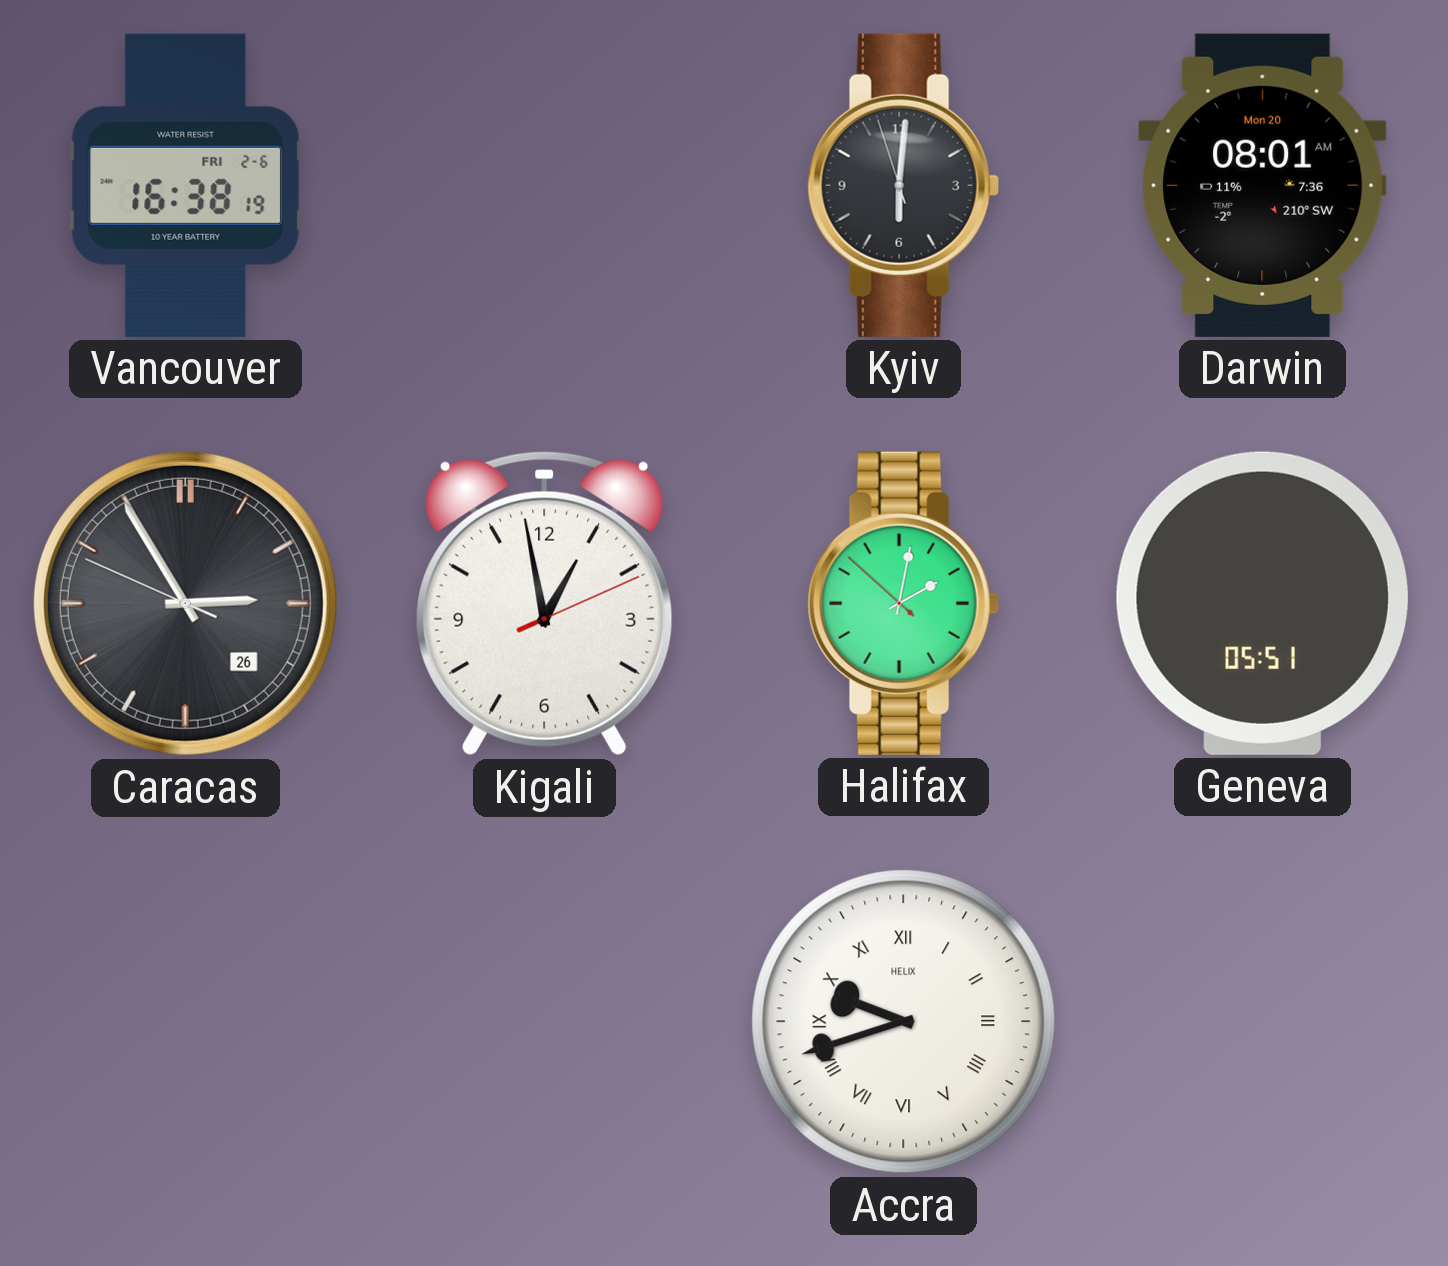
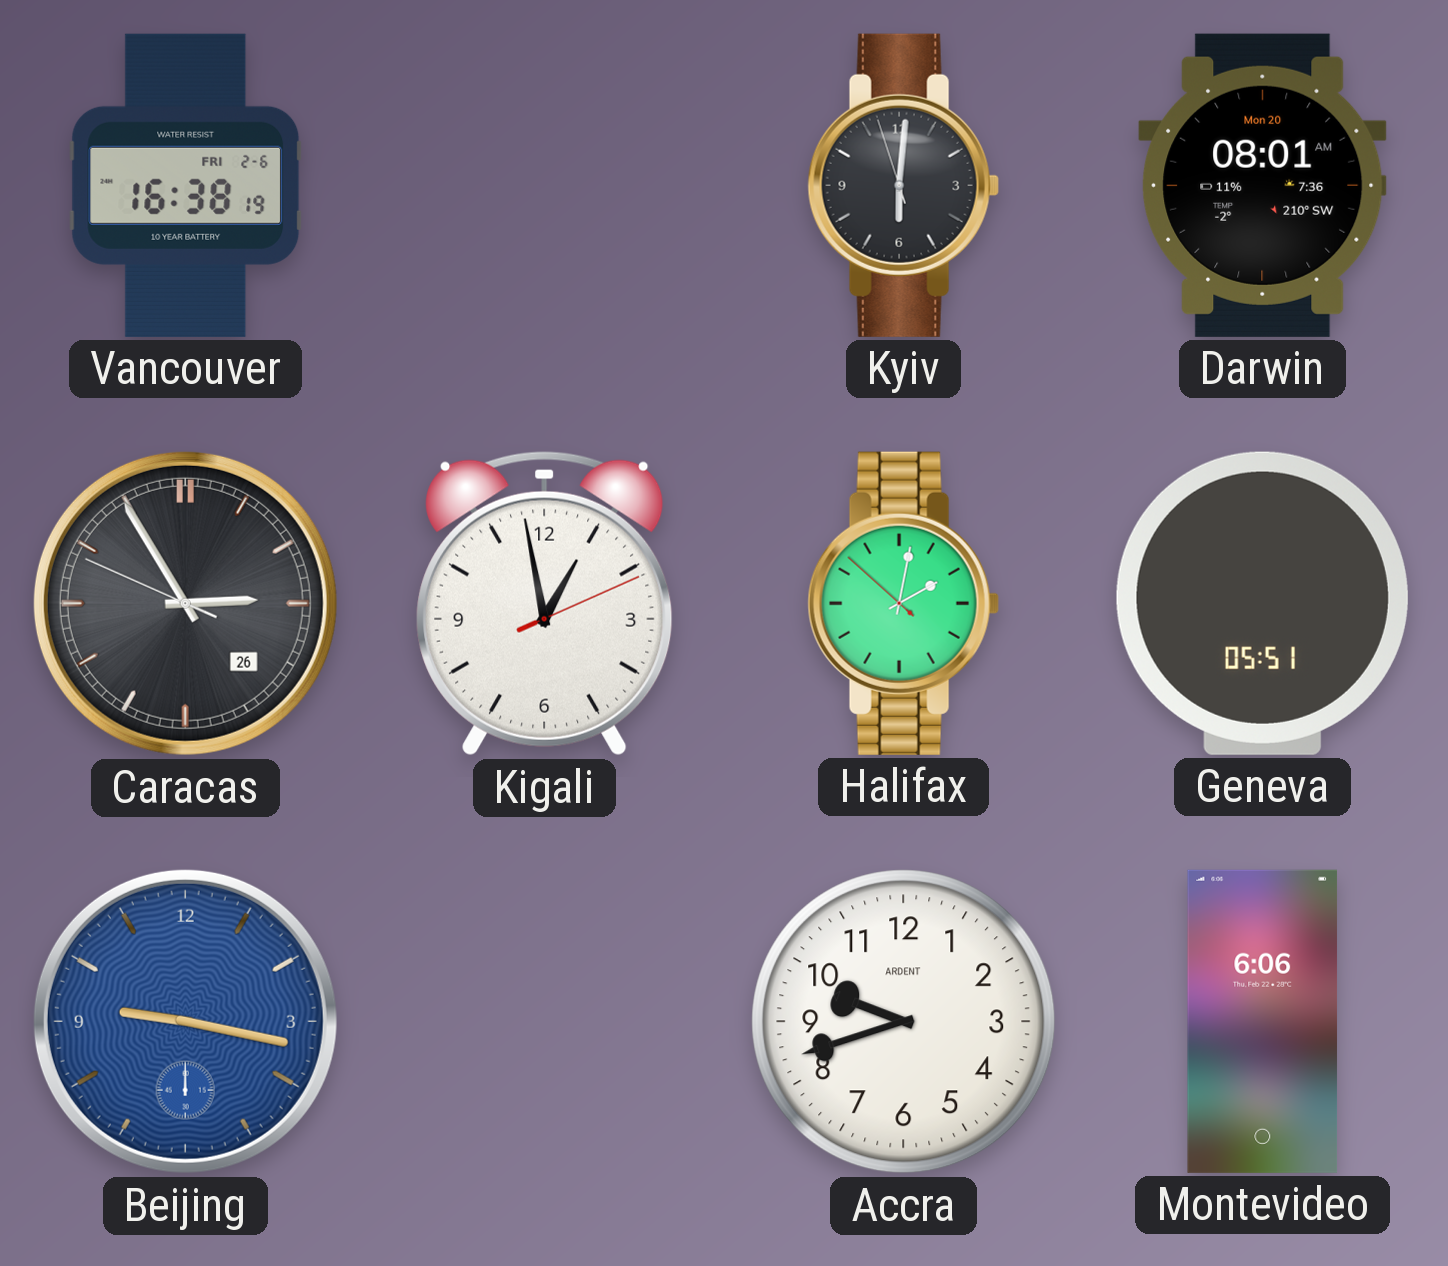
Beijing: none -> 9:17 (185, 1021)
Accra numerals: Roman -> Arabic (904, 1022)
Accra brand: HELIX -> ARDENT (904, 1022)
Montevideo: none -> 6:06 (1263, 1021)
